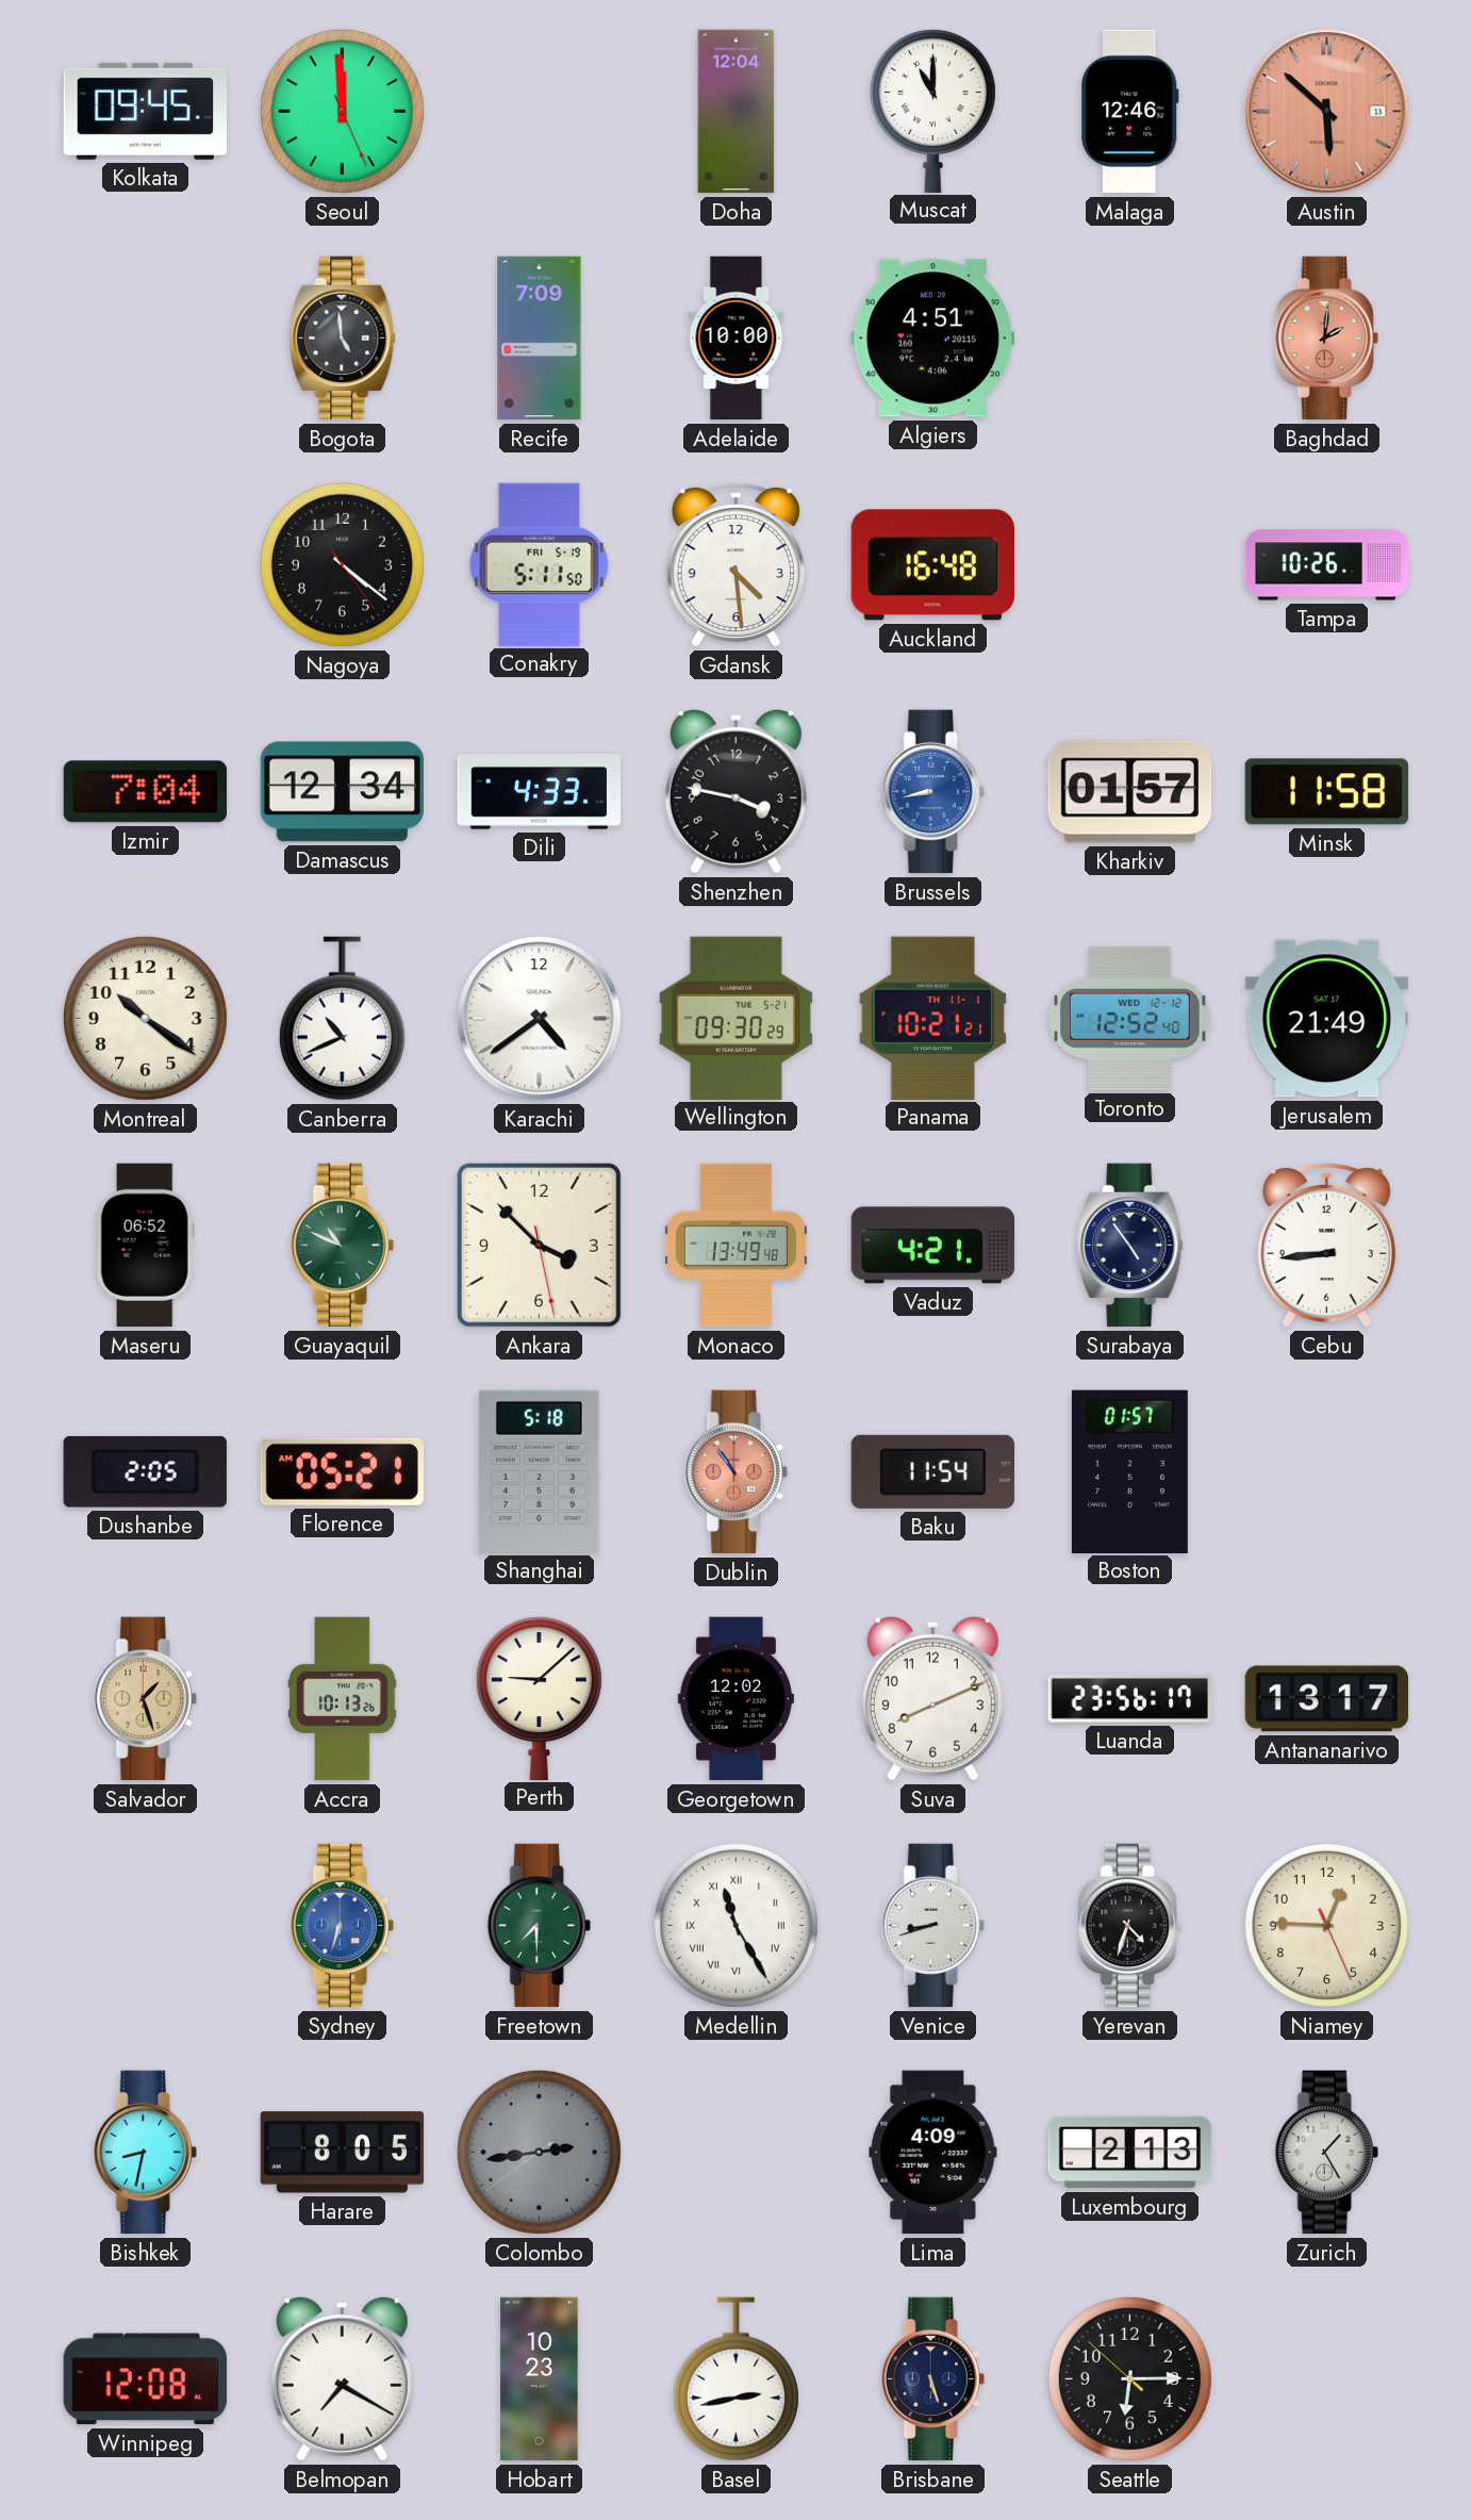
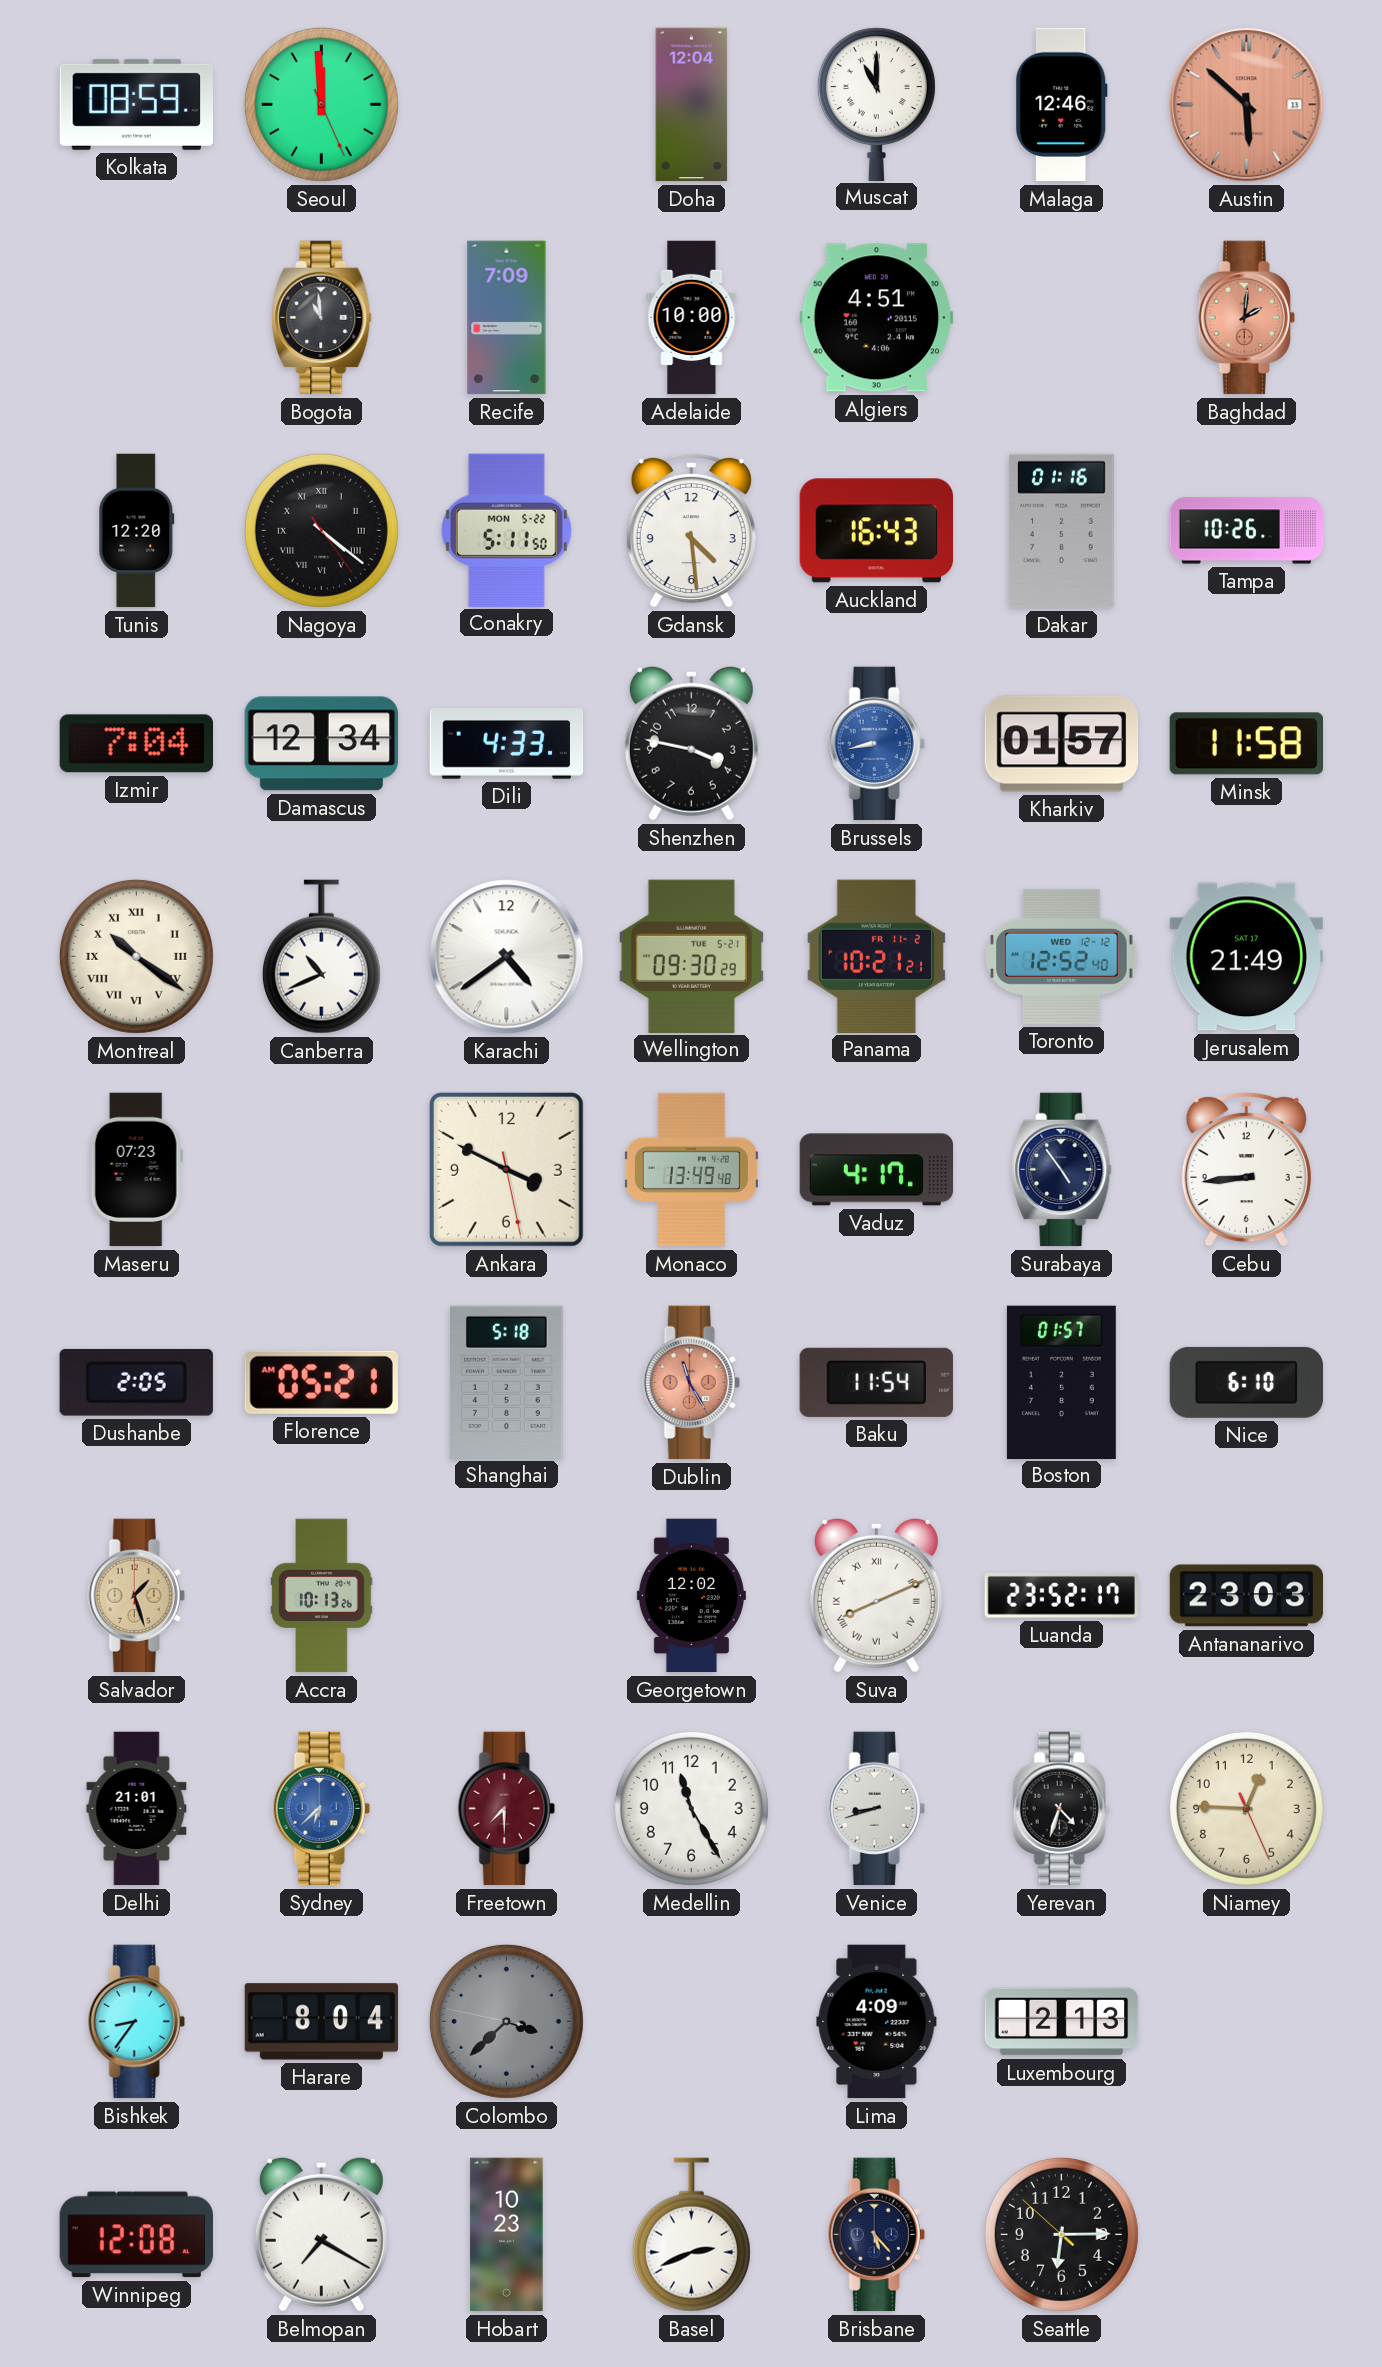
Kolkata: 09:45 -> 08:59 (136, 104)
Bogota: 4:59 -> 10:59 (322, 318)
Tunis: none -> 12:20 (137, 531)
Nagoya numerals: Arabic -> Roman (321, 530)
Conakry date: FRI 5-19 -> MON 5-22 (506, 530)
Auckland: 16:48 -> 16:43 (876, 531)
Dakar: none -> 01:16 (1062, 531)
Montreal numerals: Arabic -> Roman (136, 956)
Panama date: TH 11-1 -> FR 11-2 (876, 956)
Maseru: 06:52 -> 07:23 (136, 1170)
Guayaquil: 10:49 -> none (342, 1246)
Ankara: 3:52 -> 3:49 (506, 1169)
Vaduz: 4:21 -> 4:17 (877, 1170)
Dublin: 10:54 -> 11:25 (691, 1383)
Nice: none -> 6:10 (1246, 1382)
Perth: 9:08 -> none (539, 1698)
Suva numerals: Arabic -> Roman (876, 1595)
Luanda: 23:56 -> 23:52 (1061, 1596)
Antananarivo: 13:17 -> 23:03 (1246, 1596)
Delhi: none -> 21:01 (137, 1809)
Sydney: 6:33 -> 6:38 (321, 1809)
Freetown dial: green -> burgundy (506, 1809)
Medellin numerals: Roman -> Arabic (691, 1808)
Bishkek: 8:32 -> 8:36 (136, 2022)
Harare: 8:05 -> 8:04 (321, 2022)
Colombo: 2:43 -> 3:37 (506, 2021)
Zurich: 1:25 -> none (1326, 2153)
Basel: 2:43 -> 2:41 (691, 2235)
Brisbane: 5:27 -> 5:23 (876, 2235)
